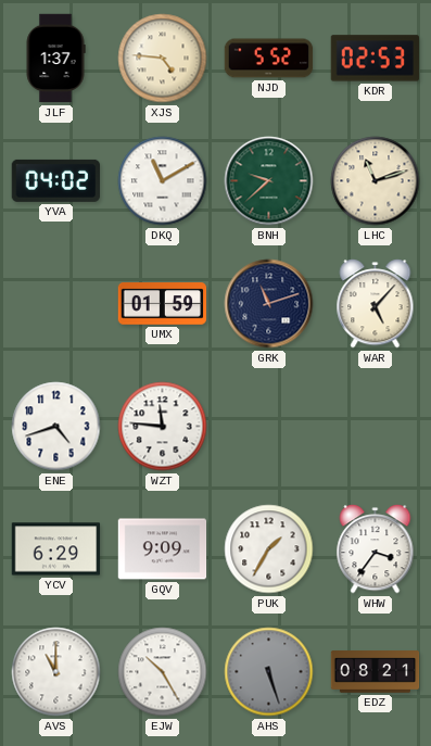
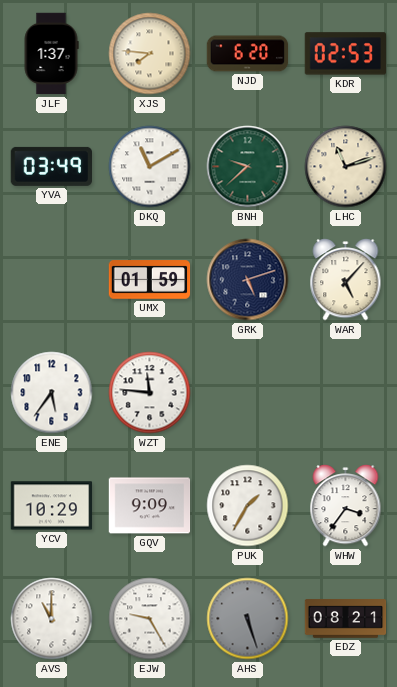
XJS: 4:46 -> 7:46 (150, 54)
NJD: 5:52 -> 6:20 (248, 54)
YVA: 04:02 -> 03:49 (51, 166)
GRK: 11:12 -> 5:12 (248, 280)
ENE: 4:42 -> 5:36 (52, 393)
YCV: 6:29 -> 10:29 (52, 506)
EJW: 10:25 -> 9:25 (150, 619)
